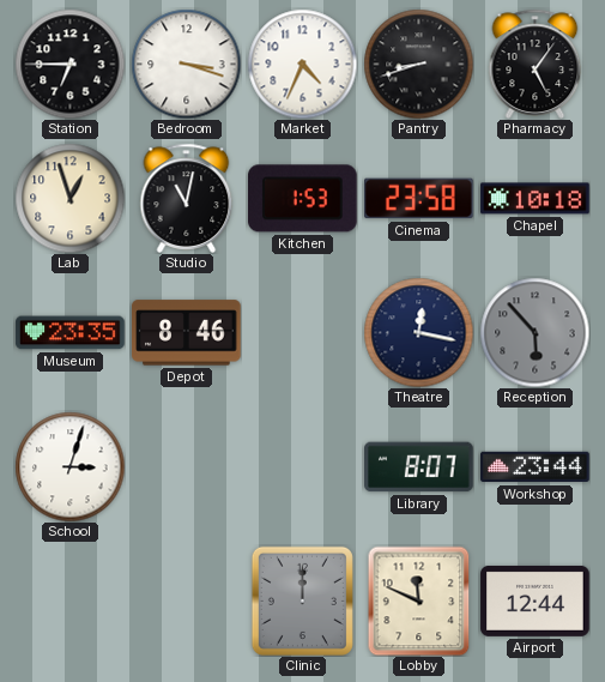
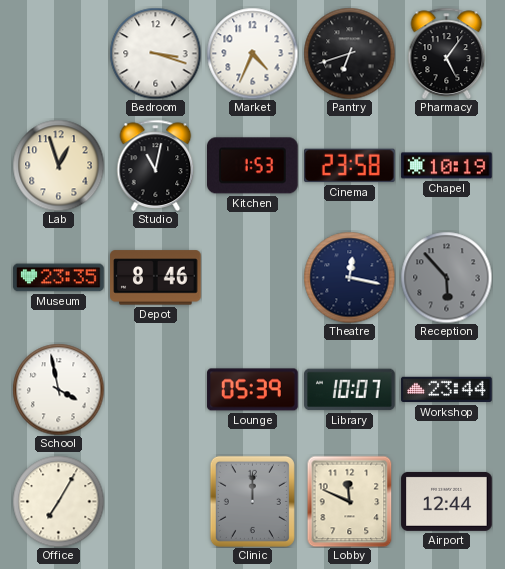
Station: 6:45 -> none (69, 64)
Pantry: 8:42 -> 6:42 (349, 53)
Chapel: 10:18 -> 10:19 (447, 166)
School: 3:03 -> 3:58 (58, 389)
Lounge: none -> 05:39 (253, 390)
Library: 8:07 -> 10:07 (350, 390)
Office: none -> 7:05 (58, 501)
